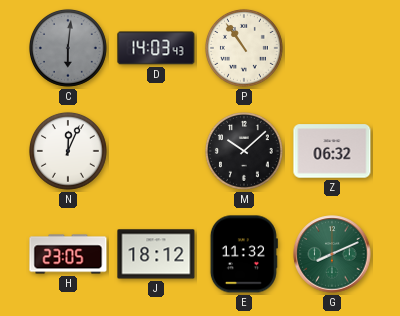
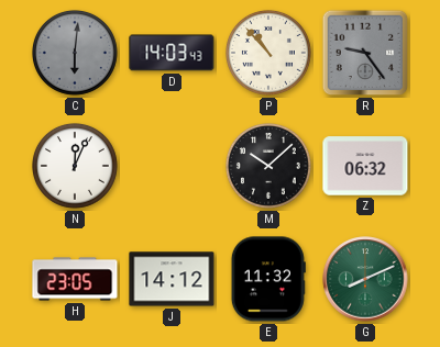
P: 10:54 -> 10:53 (268, 53)
R: none -> 9:24 (365, 53)
J: 18:12 -> 14:12 (172, 279)
